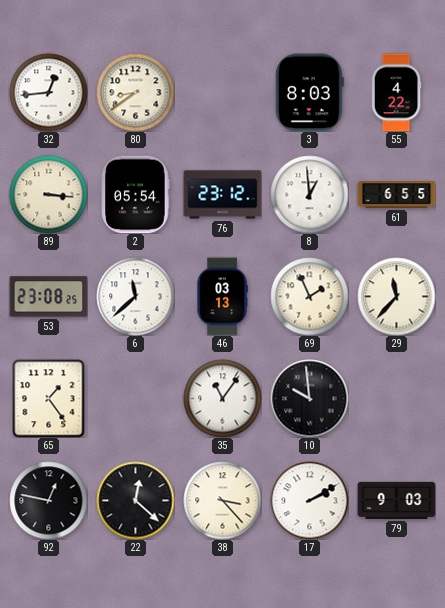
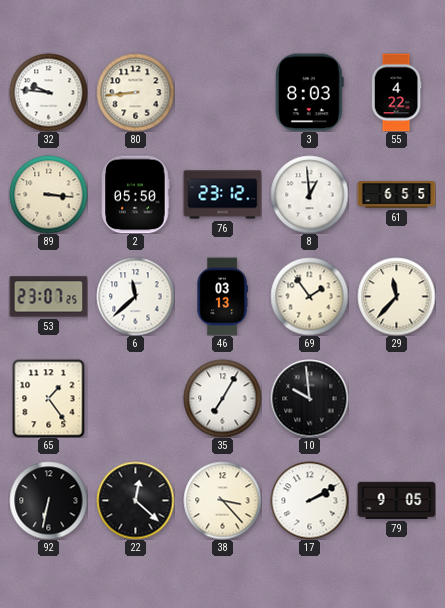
32: 12:44 -> 9:46 (48, 92)
80: 8:39 -> 8:44 (135, 92)
2: 05:54 -> 05:50 (135, 194)
53: 23:08 -> 23:07 (48, 297)
69: 1:56 -> 1:54 (309, 296)
35: 11:06 -> 7:05 (222, 398)
92: 12:47 -> 6:32 (48, 500)
79: 9:03 -> 9:05 (396, 500)
